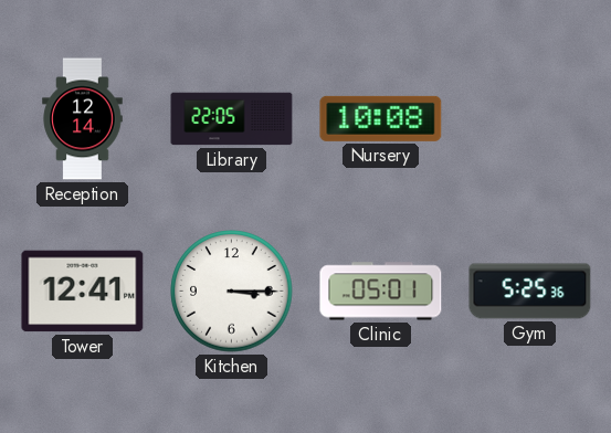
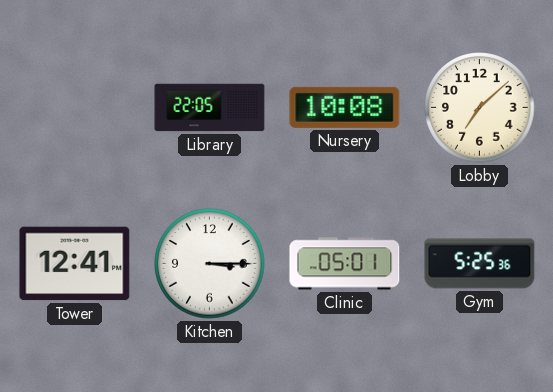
Reception: 12:14 -> none (83, 119)
Lobby: none -> 7:08 (480, 108)
